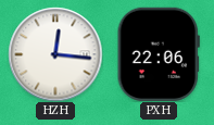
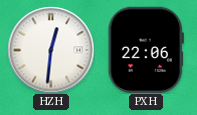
HZH: 12:16 -> 12:31 (51, 50)
